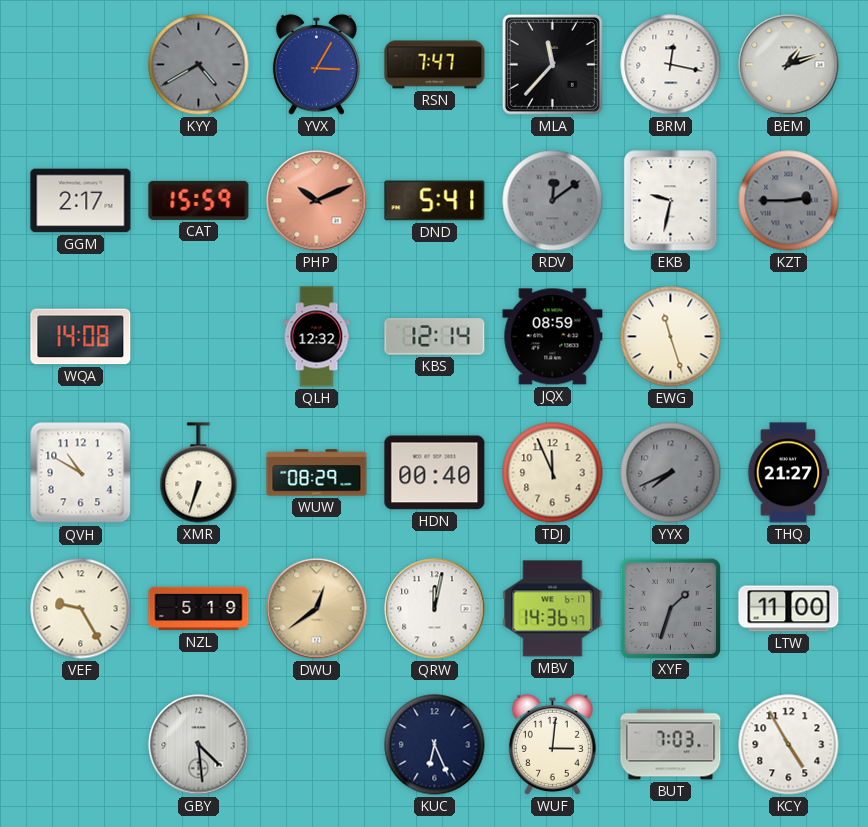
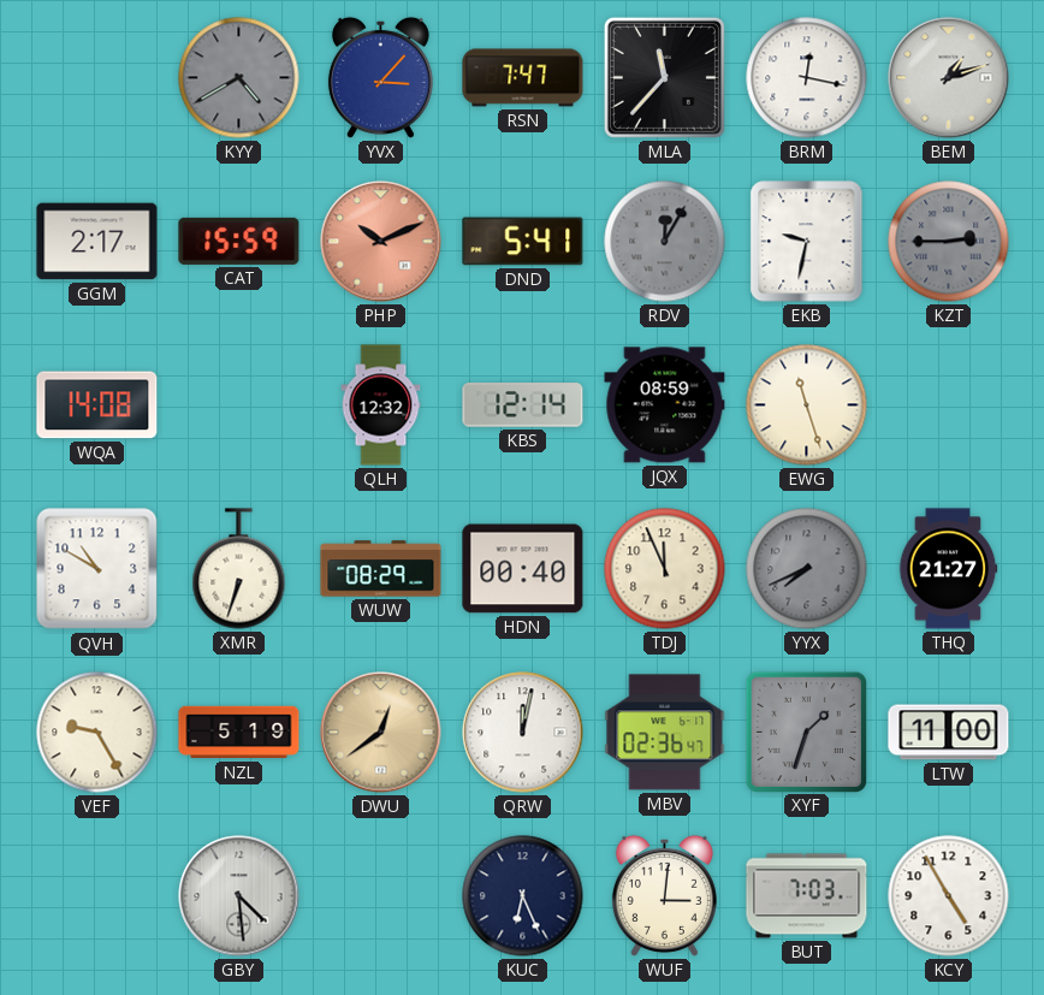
YVX: 3:05 -> 3:07 (380, 77)
RDV: 12:09 -> 12:05 (665, 242)
MBV: 14:36 -> 02:36 (665, 733)
